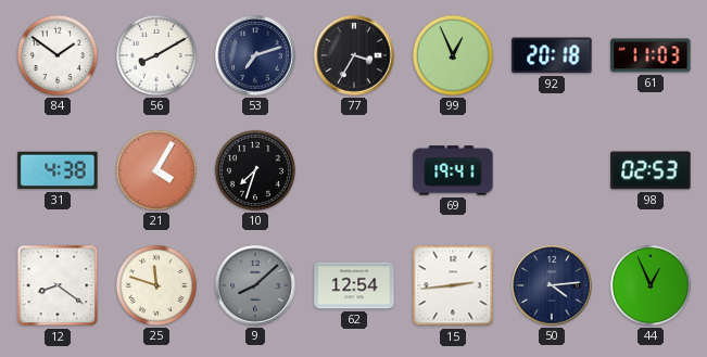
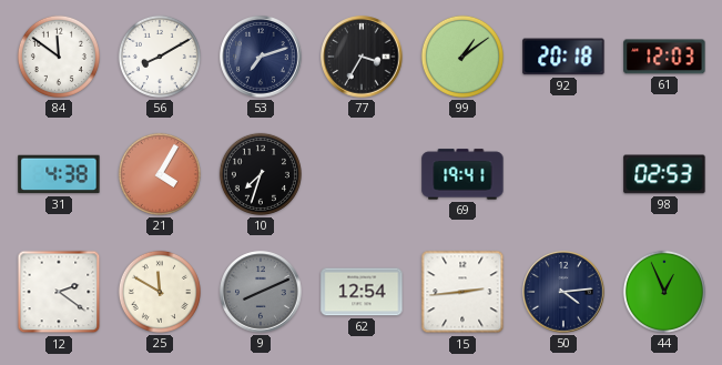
84: 1:51 -> 11:51 (59, 57)
99: 12:56 -> 1:09 (462, 57)
61: 11:03 -> 12:03 (664, 57)
12: 8:21 -> 2:21 (59, 292)
25: 11:48 -> 11:50 (160, 292)
9: 8:08 -> 8:11 (261, 292)
